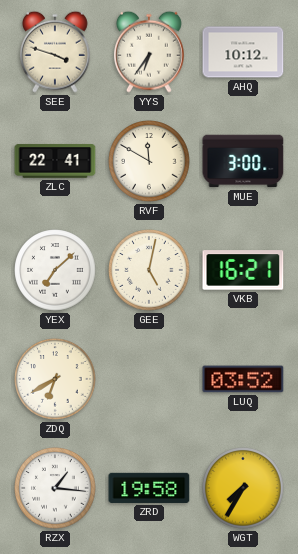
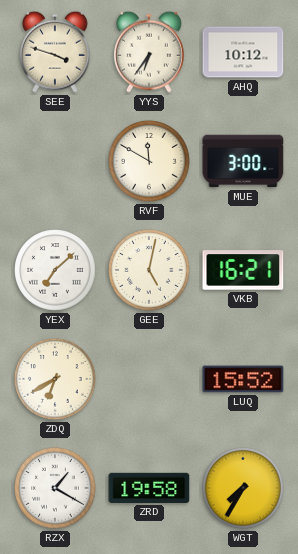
ZLC: 22:41 -> none (55, 161)
LUQ: 03:52 -> 15:52 (243, 379)
RZX: 1:16 -> 1:20 (55, 488)
